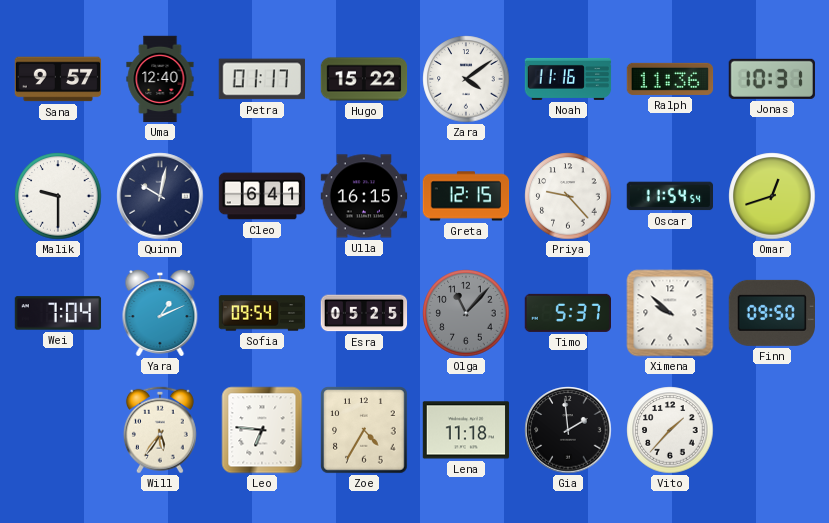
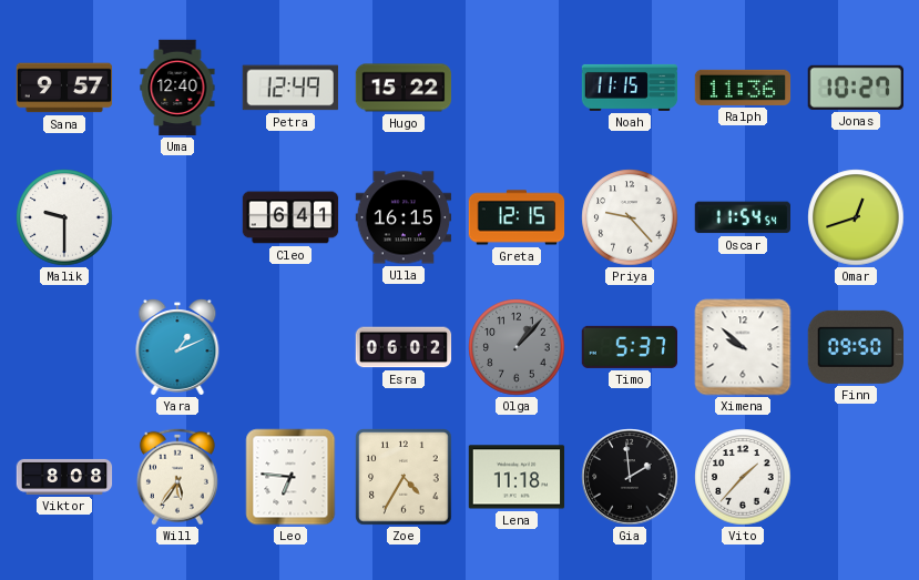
Petra: 01:17 -> 12:49 (289, 88)
Zara: 4:09 -> none (466, 79)
Noah: 11:16 -> 11:15 (630, 88)
Jonas: 10:31 -> 10:27 (856, 88)
Quinn: 10:02 -> none (160, 196)
Wei: 7:04 -> none (58, 313)
Sofia: 09:54 -> none (262, 313)
Esra: 05:25 -> 06:02 (404, 347)
Olga: 11:07 -> 1:07 (517, 347)
Viktor: none -> 8:08 (64, 477)
